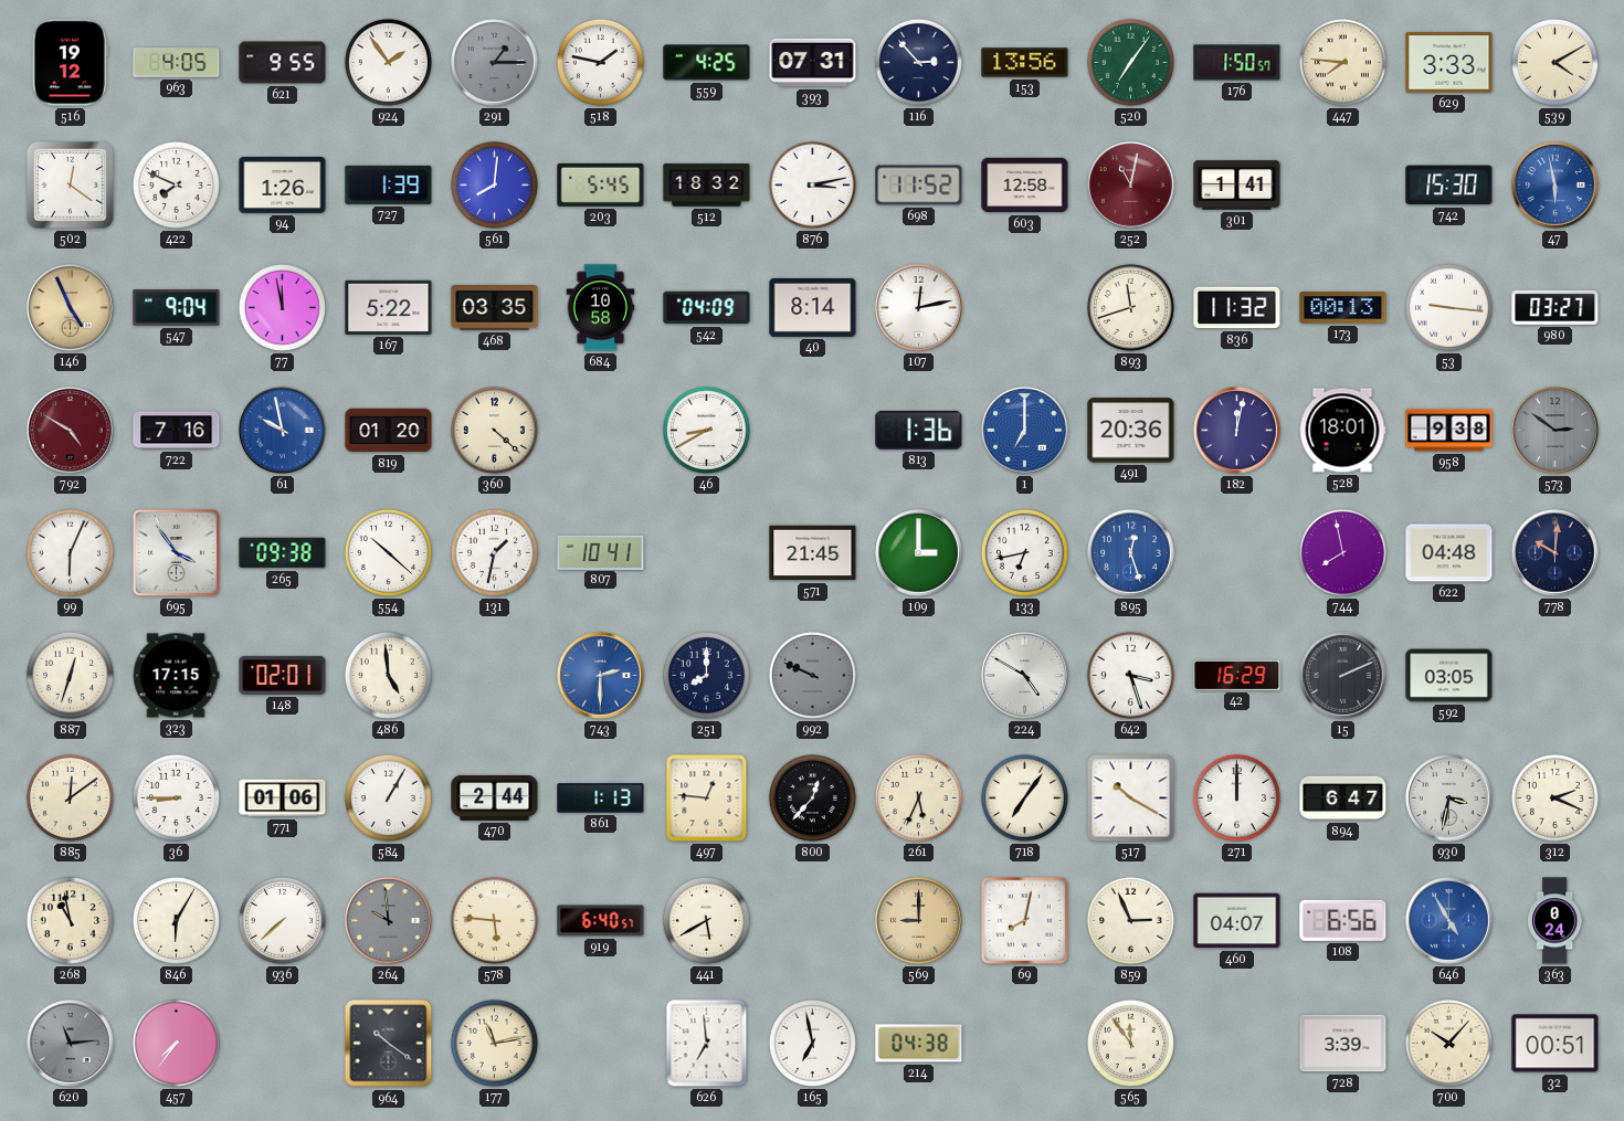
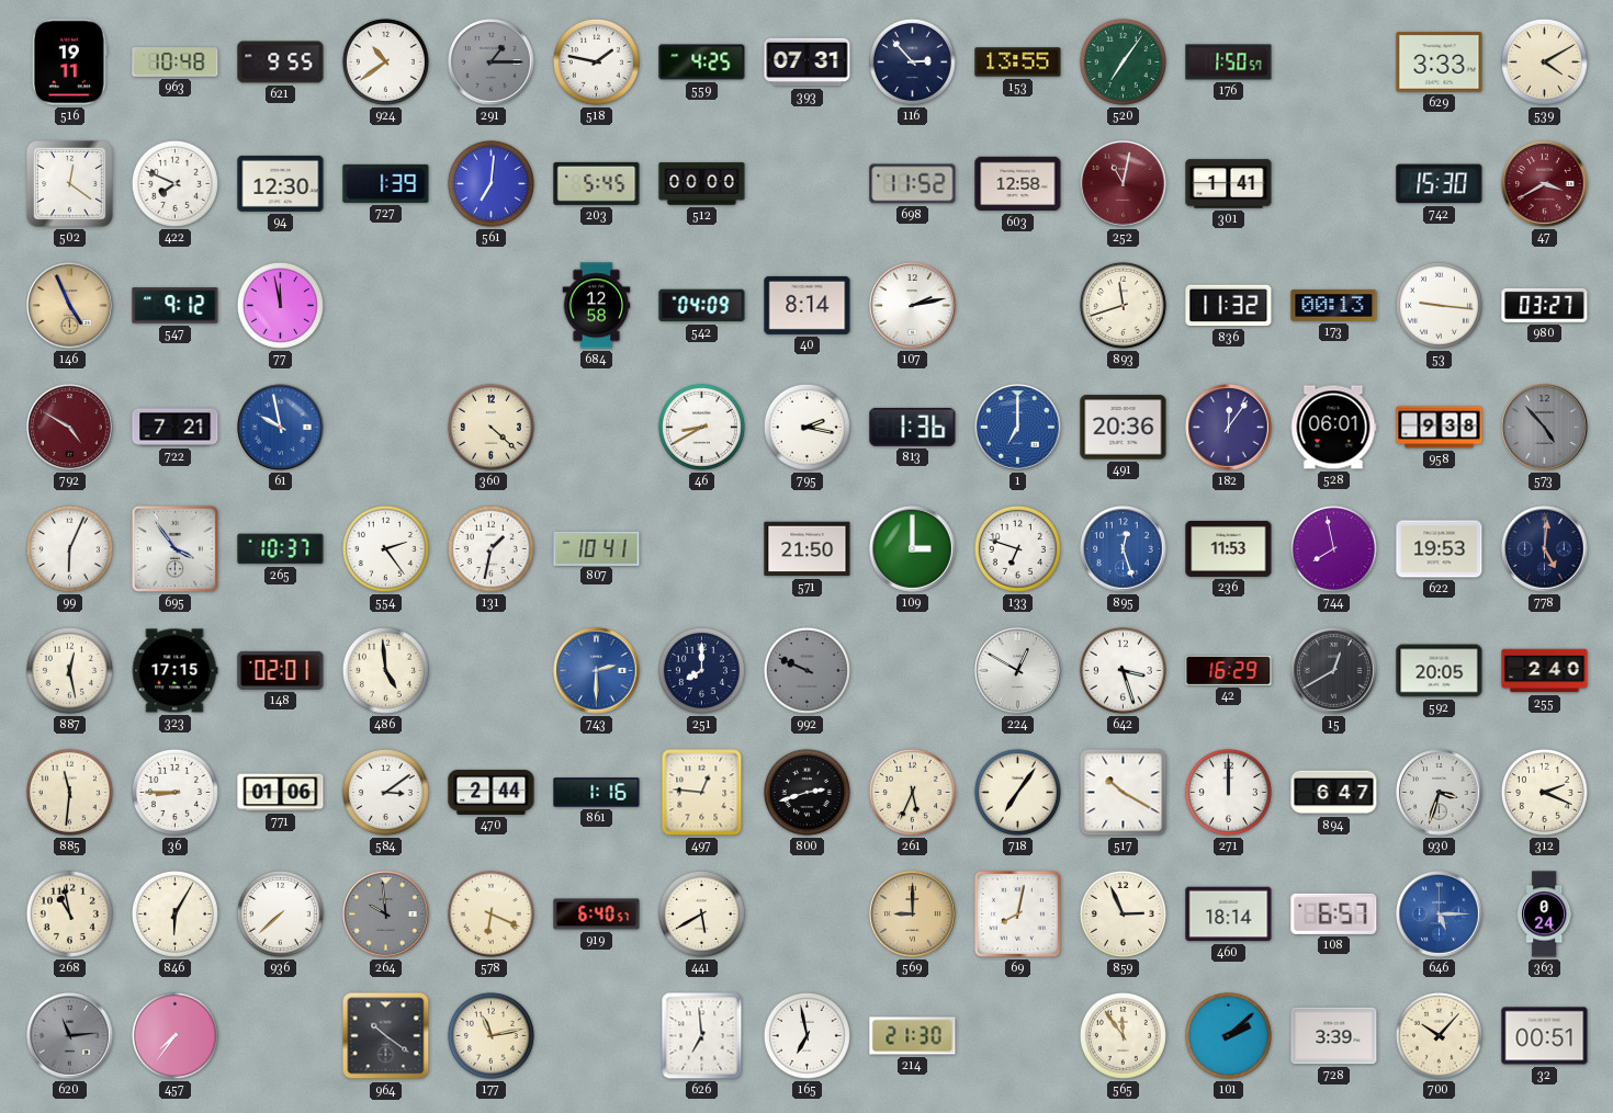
516: 19:12 -> 19:11 (69, 63)
963: 4:05 -> 10:48 (176, 63)
924: 1:54 -> 10:39 (385, 61)
153: 13:56 -> 13:55 (1018, 63)
447: 7:46 -> none (1342, 62)
94: 1:26 -> 12:30 (281, 183)
561: 8:01 -> 7:01 (490, 183)
512: 18:32 -> 00:00 (702, 184)
876: 3:13 -> none (812, 184)
47: 5:58 -> 3:40 (1545, 184)
47 dial: blue -> burgundy (1545, 184)
547: 9:04 -> 9:12 (176, 306)
167: 5:22 -> none (389, 307)
468: 03:35 -> none (495, 308)
684: 10:58 -> 12:58 (597, 306)
107: 12:13 -> 2:13 (913, 306)
722: 7:16 -> 7:21 (176, 428)
819: 01:20 -> none (389, 431)
795: none -> 2:17 (806, 427)
182: 12:02 -> 12:06 (1229, 428)
528: 18:01 -> 06:01 (1333, 428)
573: 2:51 -> 4:53 (1545, 428)
265: 09:38 -> 10:37 (281, 549)
554: 10:22 -> 2:24 (385, 548)
571: 21:45 -> 21:50 (808, 549)
133: 6:43 -> 6:48 (1017, 548)
236: none -> 11:53 (1229, 548)
622: 04:48 -> 19:53 (1440, 549)
778: 10:01 -> 5:01 (1545, 549)
887: 12:33 -> 12:28 (69, 670)
224: 4:50 -> 12:50 (1018, 671)
15: 2:11 -> 12:40 (1334, 671)
592: 03:05 -> 20:05 (1440, 671)
255: none -> 2:40 (1545, 671)
885: 12:09 -> 11:31 (69, 792)
584: 1:05 -> 3:09 (385, 792)
861: 1:13 -> 1:16 (597, 793)
800: 12:37 -> 2:42 (806, 792)
930: 3:32 -> 3:33 (1440, 793)
578: 5:46 -> 6:19 (490, 913)
460: 04:07 -> 18:14 (1229, 915)
108: 6:56 -> 6:57 (1334, 913)
646: 4:55 -> 5:15 (1440, 915)
214: 04:38 -> 21:30 (913, 1036)
101: none -> 2:08 (1228, 1035)
